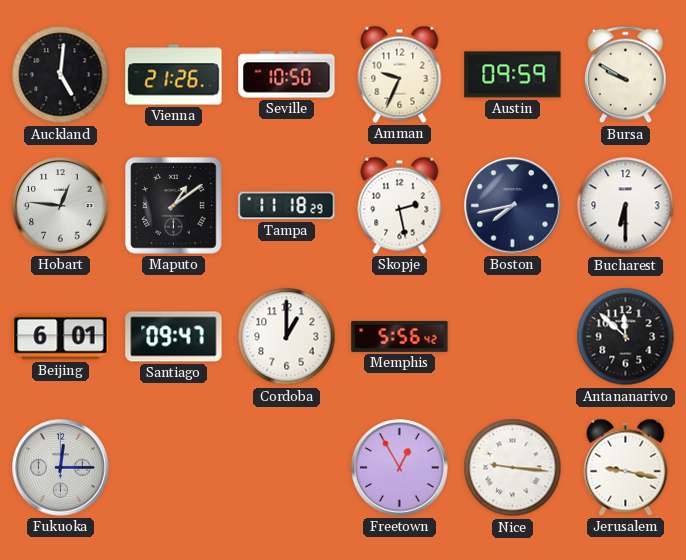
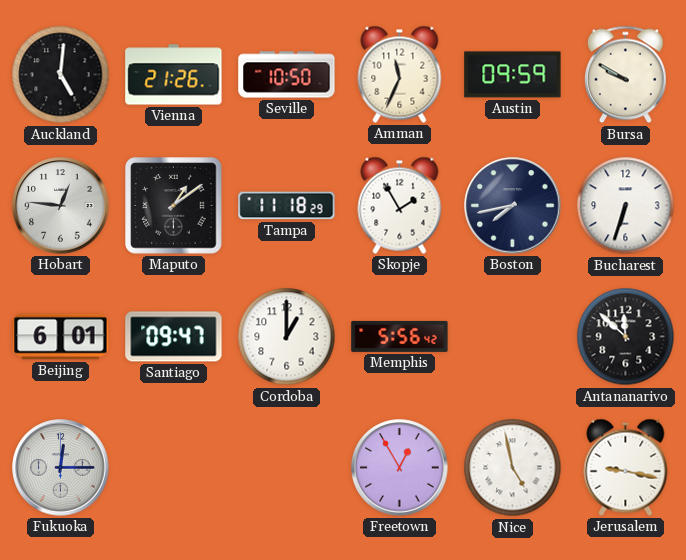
Amman: 9:34 -> 11:34 (400, 74)
Skopje: 2:28 -> 1:55 (400, 205)
Bucharest: 6:30 -> 6:33 (626, 206)
Nice: 9:16 -> 4:58 (513, 468)
